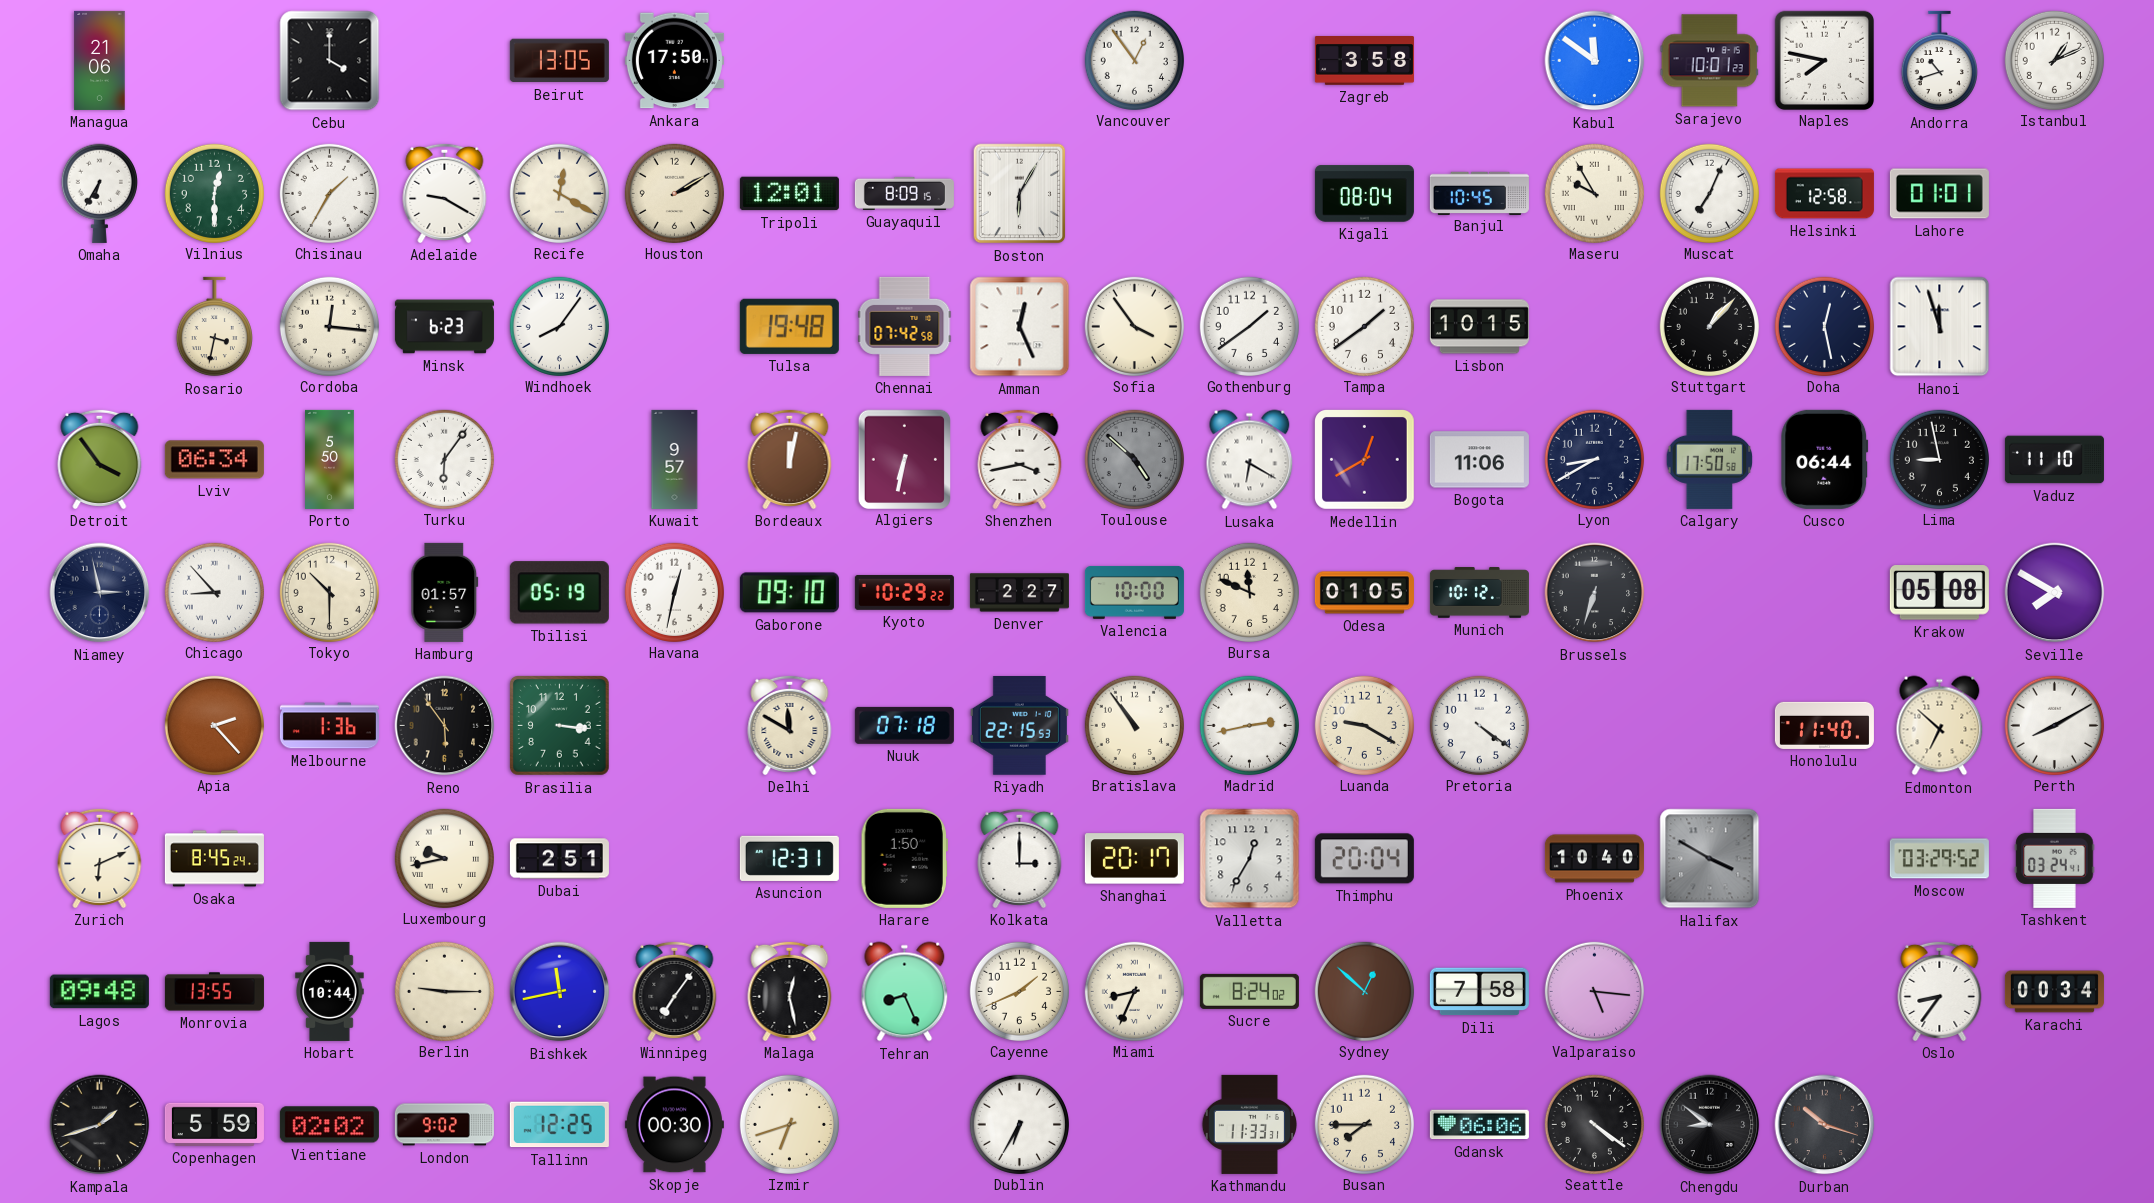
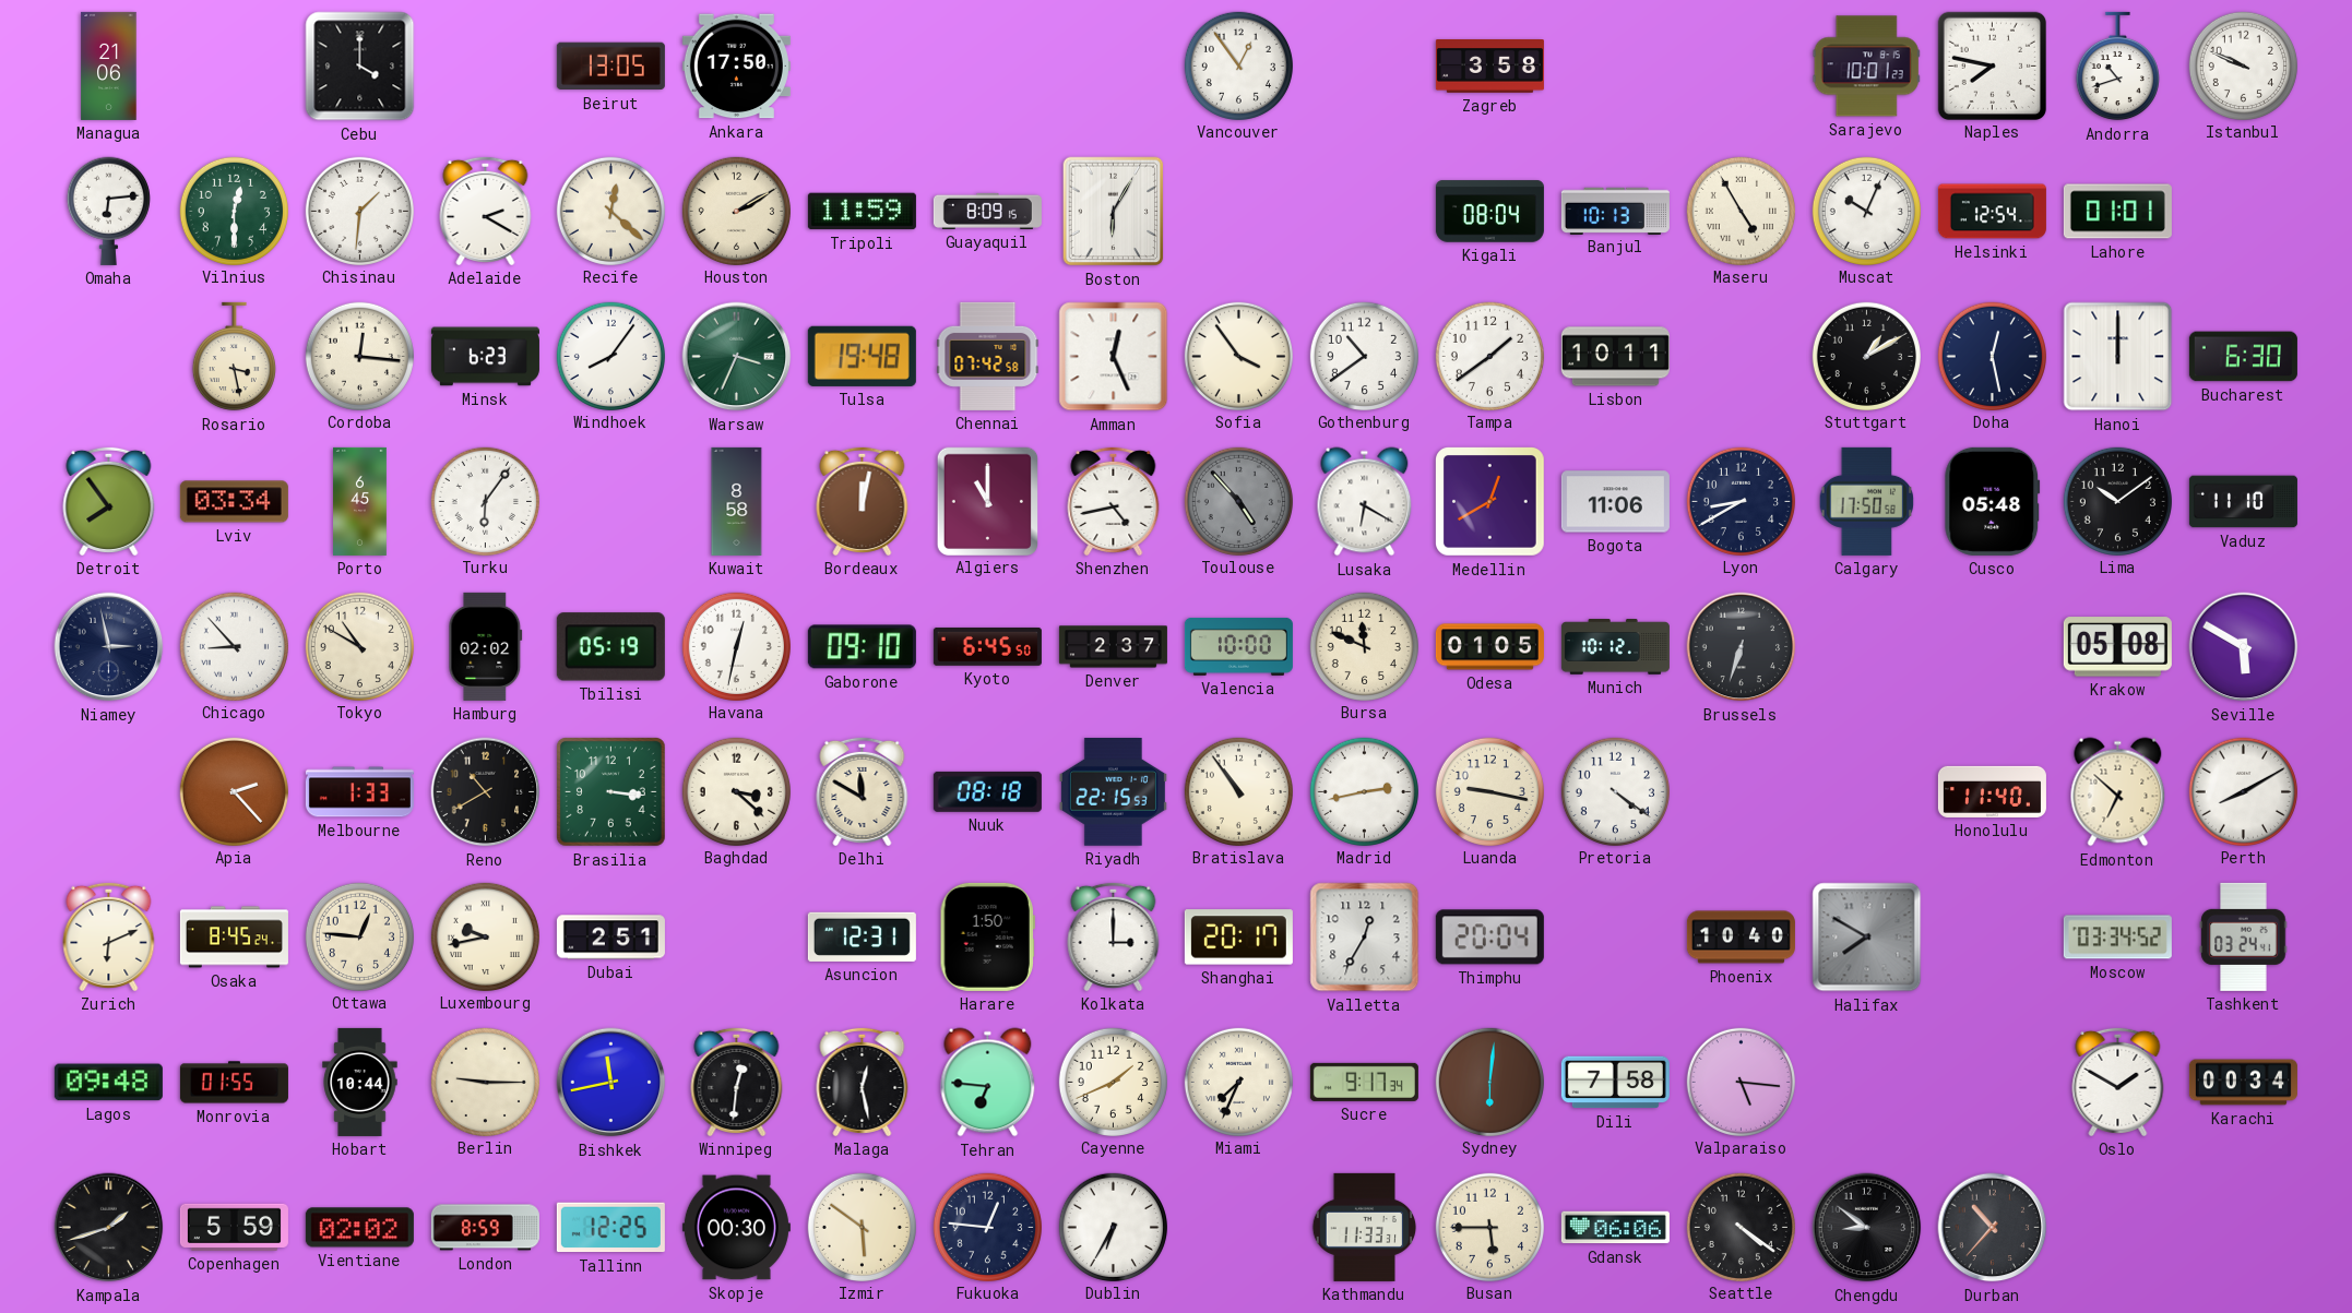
Kabul: 11:51 -> none (1595, 61)
Istanbul: 1:11 -> 9:49 (2243, 65)
Omaha: 6:35 -> 6:14 (108, 211)
Chisinau: 1:35 -> 1:31 (359, 211)
Adelaide: 9:20 -> 2:20 (486, 211)
Recife: 12:20 -> 12:22 (610, 211)
Tripoli: 12:01 -> 11:59 (862, 212)
Banjul: 10:45 -> 10:13 (1615, 211)
Maseru: 9:55 -> 4:55 (1741, 211)
Muscat: 7:04 -> 10:04 (1866, 211)
Helsinki: 12:58 -> 12:54 (1992, 212)
Rosario: 3:32 -> 3:28 (234, 357)
Warsaw: none -> 3:34 (737, 357)
Gothenburg: 1:39 -> 10:39 (1364, 356)
Lisbon: 10:15 -> 10:11 (1615, 357)
Stuttgart: 1:07 -> 1:10 (1866, 356)
Hanoi: 11:57 -> 12:00 (2118, 357)
Bucharest: none -> 6:30 (2243, 357)
Detroit: 3:54 -> 7:54 (109, 501)
Lviv: 06:34 -> 03:34 (234, 502)
Porto: 5:50 -> 6:45 (360, 501)
Kuwait: 9:57 -> 8:58 (737, 501)
Algiers: 6:32 -> 11:00 (987, 501)
Shenzhen: 3:43 -> 4:43 (1114, 501)
Toulouse: 4:52 -> 4:53 (1238, 501)
Cusco: 06:44 -> 05:48 (1993, 501)
Lima: 8:58 -> 10:09 (2117, 501)
Tokyo: 10:30 -> 10:50 (359, 646)
Hamburg: 01:57 -> 02:02 (486, 646)
Kyoto: 10:29 -> 6:45 (987, 646)
Denver: 2:27 -> 2:37 (1113, 647)
Seville: 7:50 -> 5:50 (2244, 647)
Melbourne: 1:36 -> 1:33 (359, 792)
Reno: 5:54 -> 10:40 (486, 792)
Baghdad: none -> 3:22 (736, 791)
Nuuk: 07:18 -> 08:18 (987, 791)
Luanda: 9:20 -> 9:17 (1489, 791)
Ottawa: none -> 12:46 (359, 936)
Halifax: 3:50 -> 7:50 (1867, 938)
Moscow: 03:29 -> 03:34 (2117, 938)
Monrovia: 13:55 -> 01:55 (234, 1083)
Winnipeg: 7:06 -> 12:31 (737, 1082)
Tehran: 8:26 -> 6:46 (988, 1083)
Miami: 8:34 -> 7:34 (1238, 1082)
Sucre: 8:24 -> 9:17 (1364, 1082)
Sydney: 12:52 -> 6:01 (1489, 1082)
Oslo: 8:36 -> 1:50 (2118, 1082)
London: 9:02 -> 8:59 (485, 1228)
Izmir: 6:42 -> 5:51 (862, 1227)
Fukuoka: none -> 12:46 (987, 1227)
Busan: 7:45 -> 5:45 (1489, 1227)
Durban: 10:18 -> 10:37 (1993, 1228)
